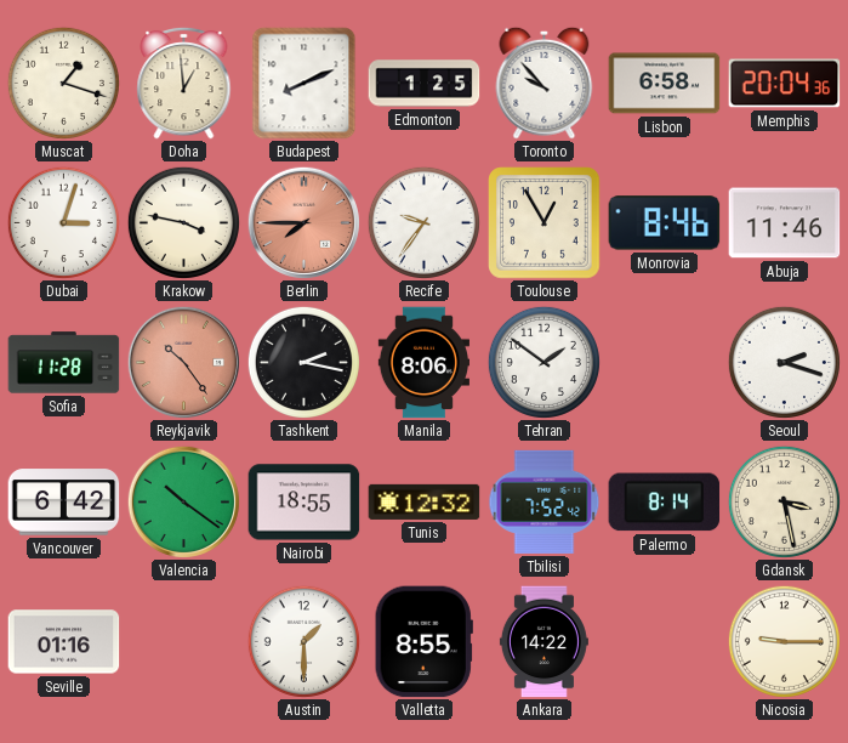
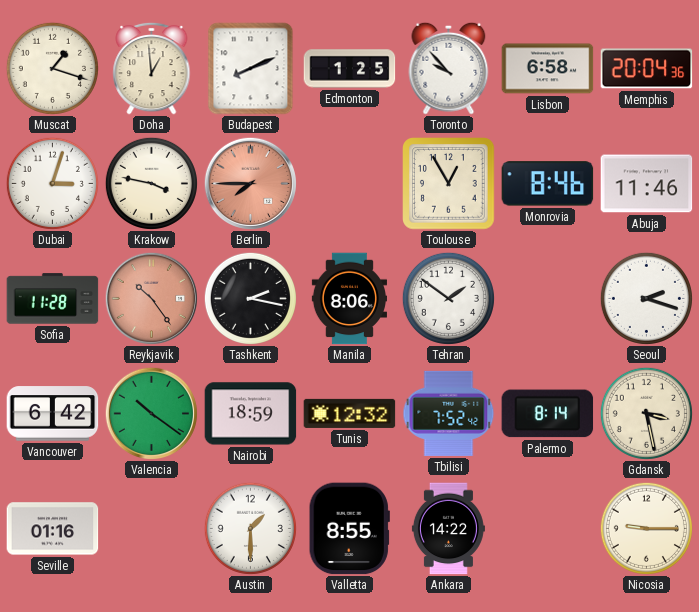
Recife: 9:36 -> none (423, 222)
Nairobi: 18:55 -> 18:59 (251, 414)
